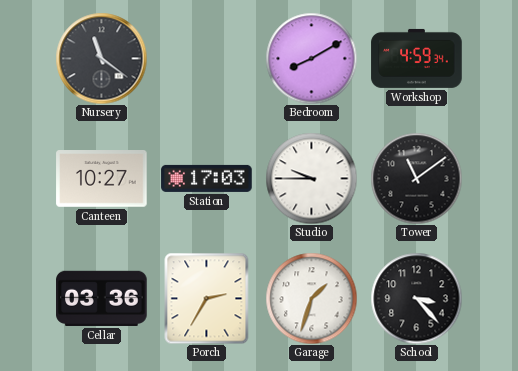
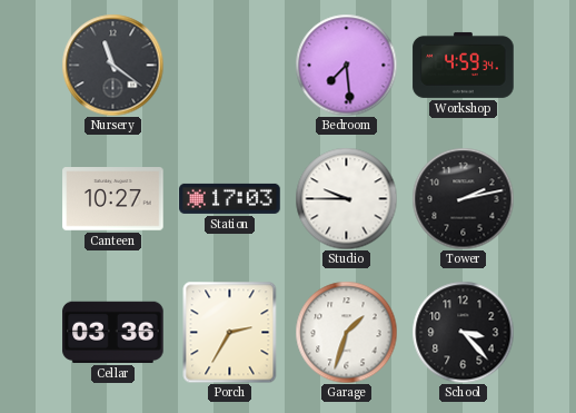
Bedroom: 8:10 -> 7:29 (346, 65)
Tower: 11:09 -> 2:13 (463, 198)
